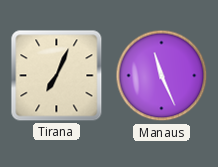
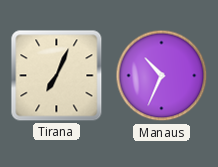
Manaus: 11:26 -> 10:34 (162, 76)
